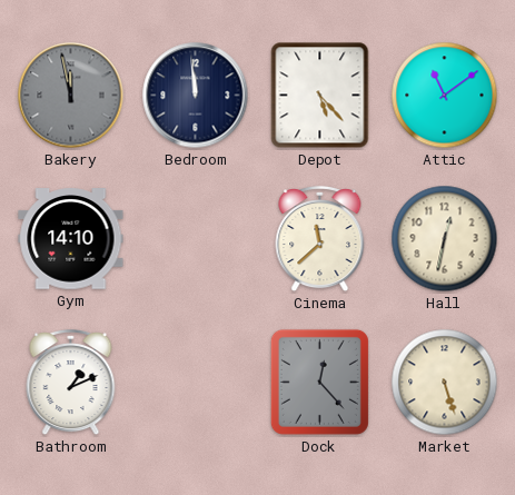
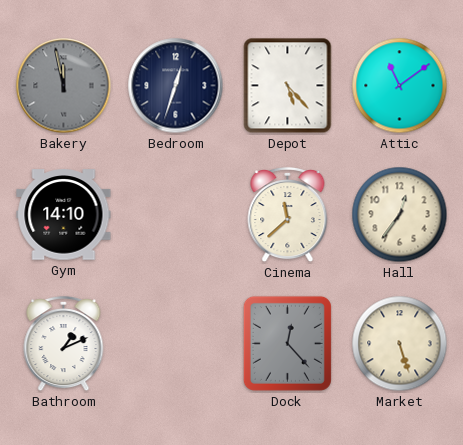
Bedroom: 11:59 -> 12:33 (176, 86)
Hall: 12:32 -> 12:36 (400, 215)
